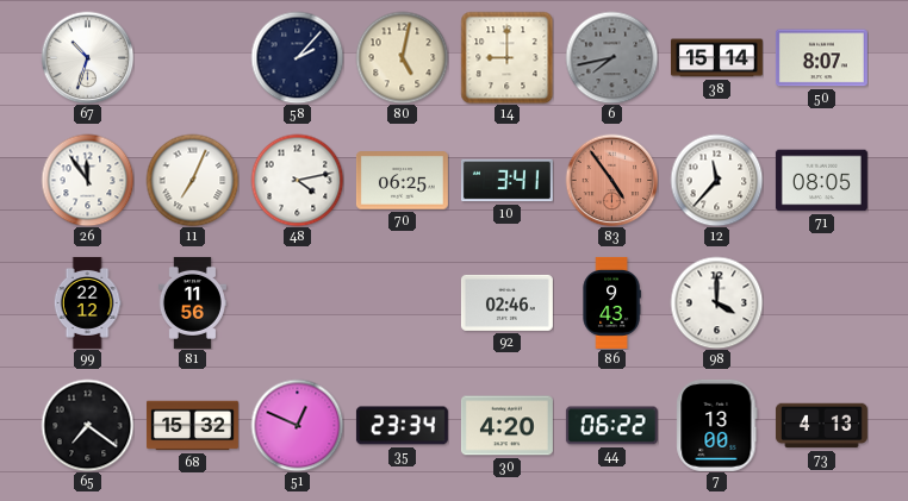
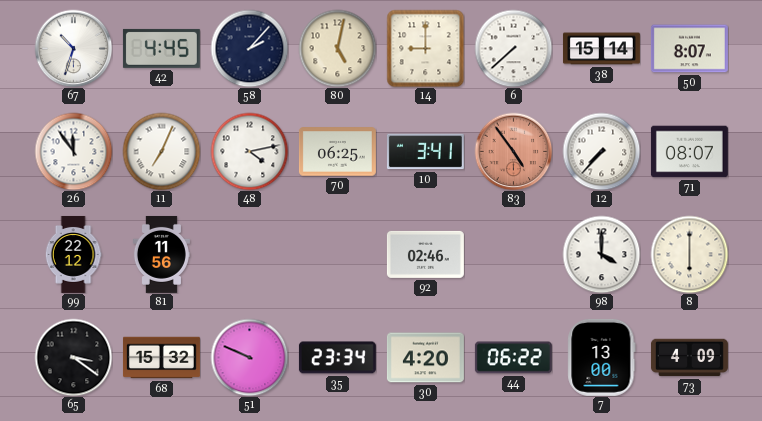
42: none -> 4:45 (161, 48)
6: 7:43 -> 7:38 (513, 48)
6 dial: grey -> white (513, 48)
12: 11:37 -> 7:37 (601, 151)
71: 08:05 -> 08:07 (689, 152)
86: 9:43 -> none (611, 302)
8: none -> 6:00 (689, 254)
65: 7:21 -> 3:21 (73, 357)
51: 12:49 -> 9:49 (249, 357)
73: 4:13 -> 4:09 (689, 358)
